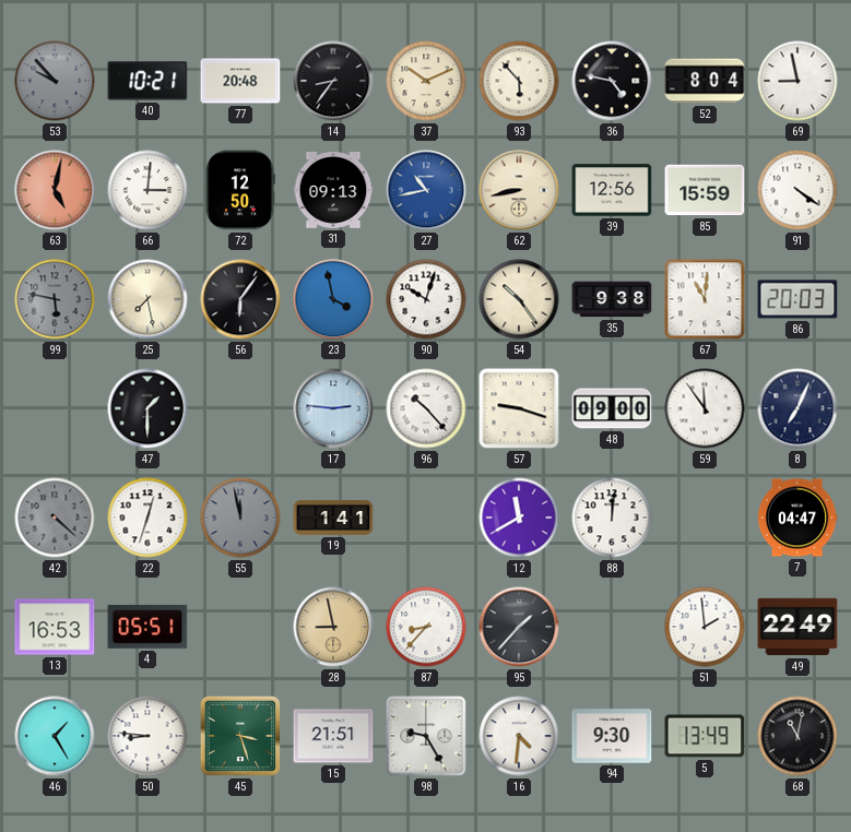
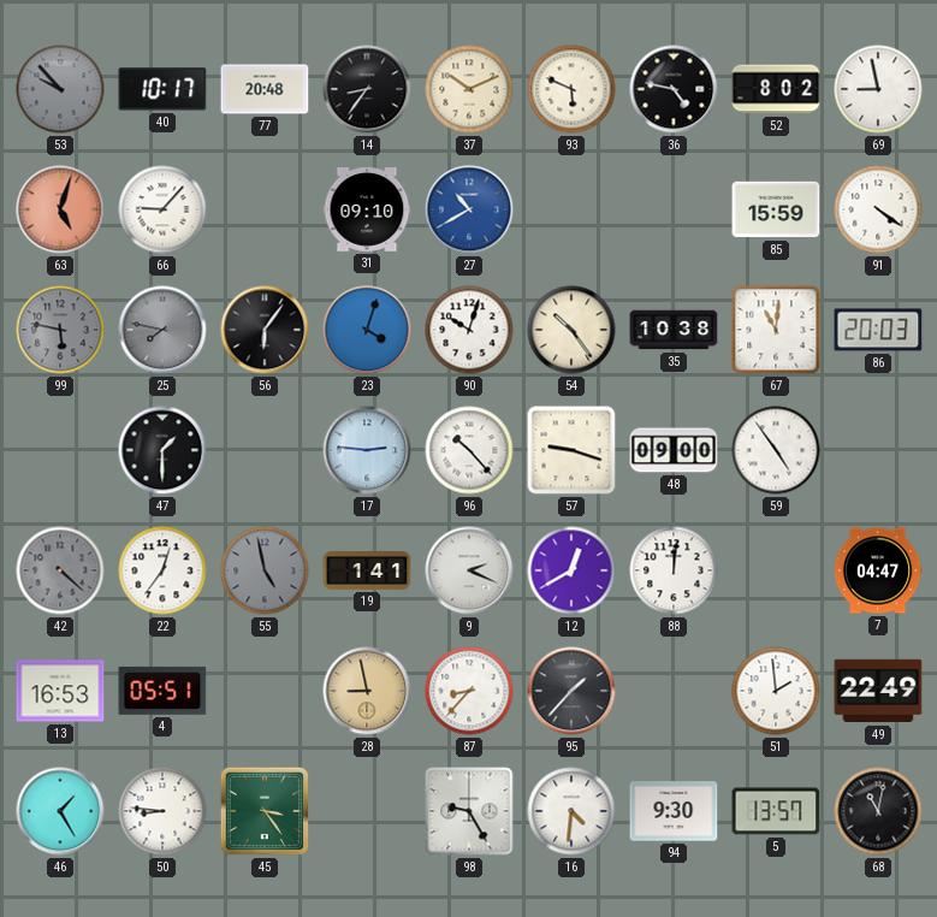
40: 10:21 -> 10:17 (162, 89)
93: 5:53 -> 5:49 (571, 89)
52: 8:04 -> 8:02 (776, 89)
63: 5:02 -> 5:03 (60, 209)
66: 3:01 -> 9:07 (162, 209)
72: 12:50 -> none (240, 190)
31: 09:13 -> 09:10 (367, 211)
27: 10:43 -> 10:40 (469, 209)
62: 8:43 -> none (519, 190)
39: 12:56 -> none (612, 190)
25: 7:28 -> 7:47 (162, 330)
25 dial: cream -> grey (162, 330)
23: 3:58 -> 4:03 (367, 330)
35: 9:38 -> 10:38 (674, 330)
59: 11:54 -> 4:54 (776, 450)
8: 7:04 -> none (797, 408)
22: 12:33 -> 12:36 (162, 570)
55: 11:58 -> 4:58 (265, 570)
9: none -> 2:19 (469, 570)
12: 11:40 -> 12:40 (571, 570)
45: 3:27 -> 3:24 (265, 811)
15: 21:51 -> none (333, 736)
5: 13:49 -> 13:57 (776, 811)
